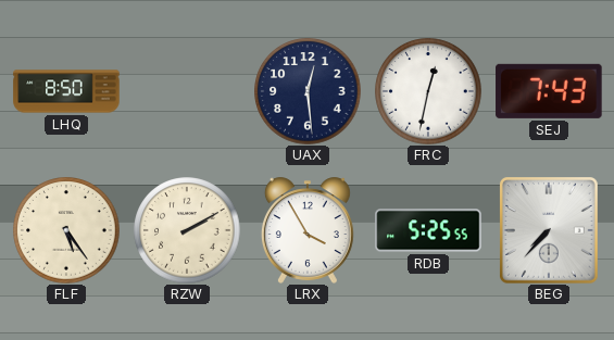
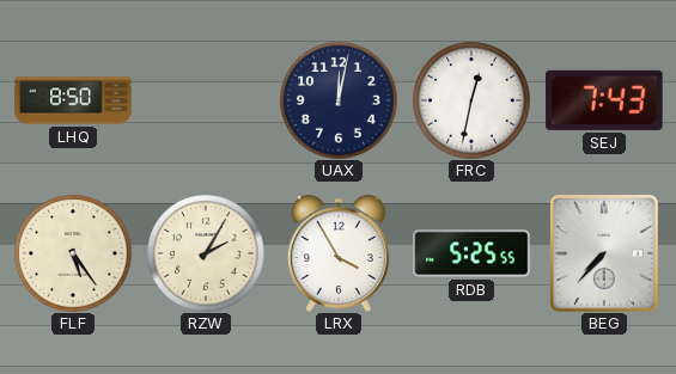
UAX: 12:29 -> 12:02 (339, 100)
RZW: 2:10 -> 2:05 (206, 253)
